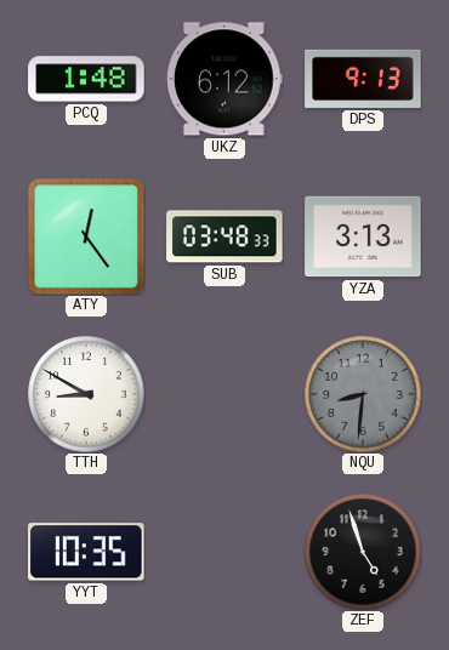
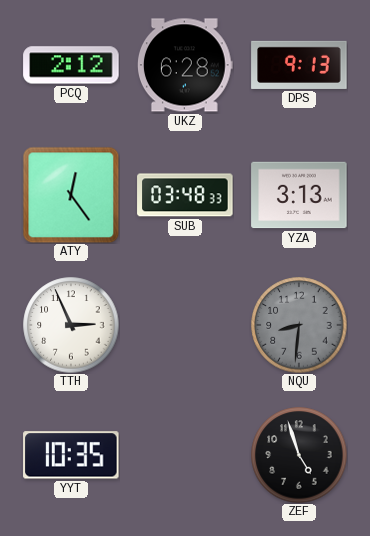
PCQ: 1:48 -> 2:12 (71, 65)
UKZ: 6:12 -> 6:28 (185, 65)
TTH: 8:50 -> 2:56 (71, 325)
